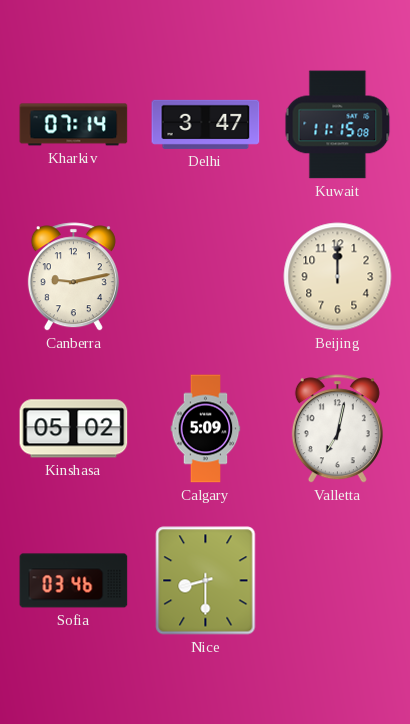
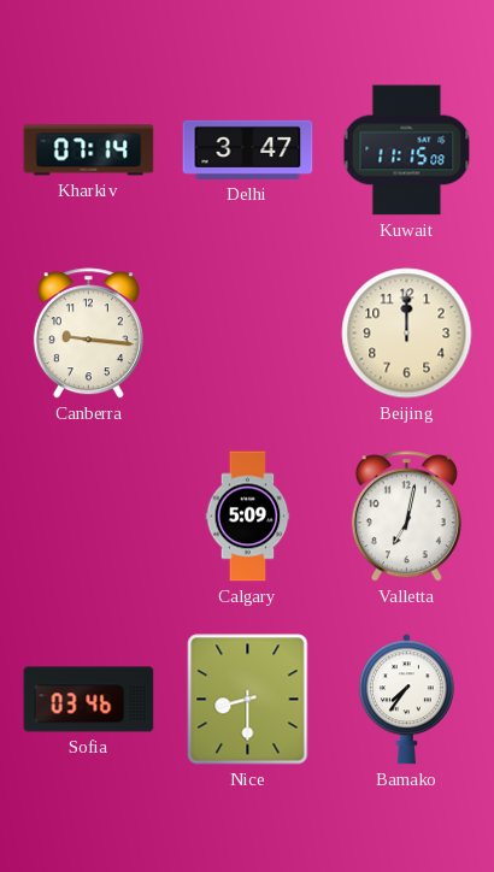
Canberra: 9:13 -> 9:16 (88, 334)
Kinshasa: 05:02 -> none (74, 429)
Bamako: none -> 7:36 (406, 700)
